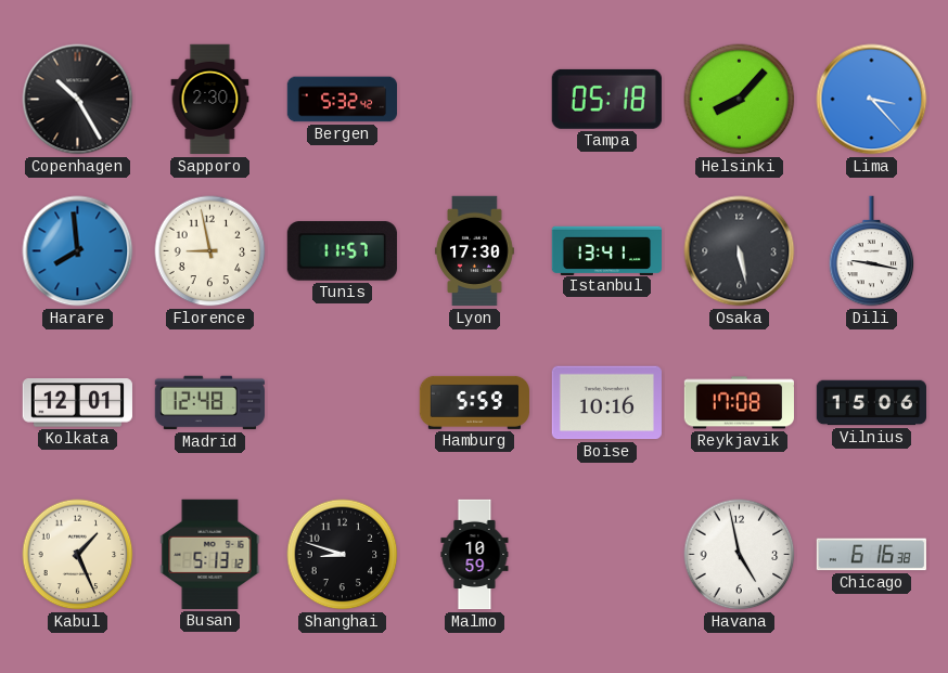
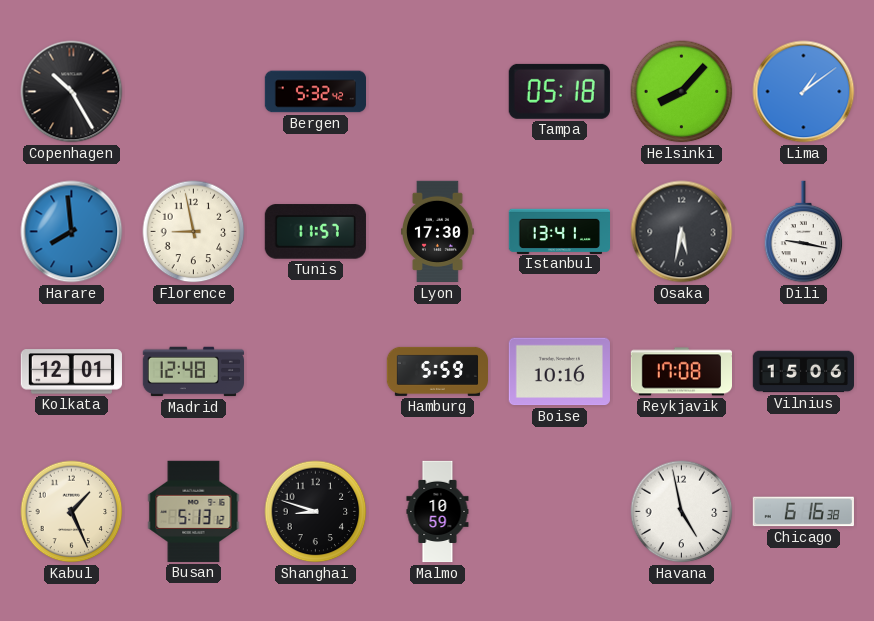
Sapporo: 2:30 -> none (210, 100)
Lima: 3:23 -> 1:09 (804, 92)
Osaka: 5:28 -> 5:32 (682, 232)
